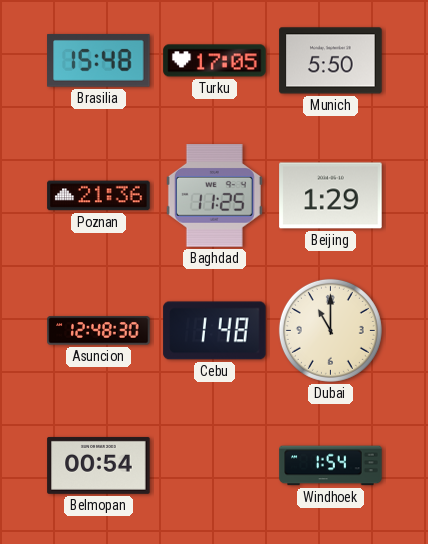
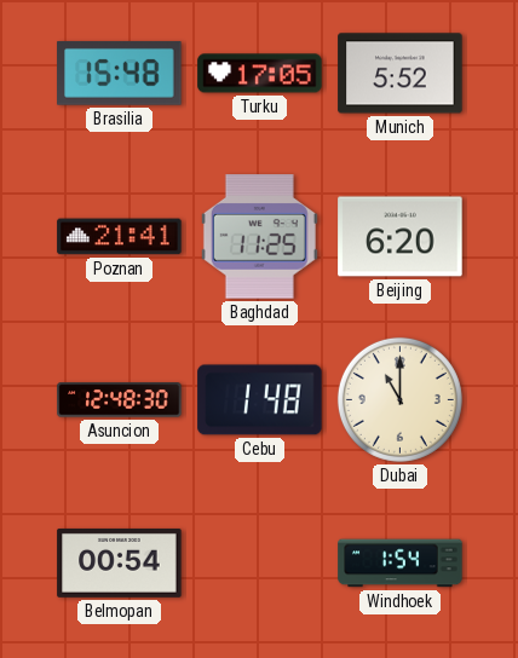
Munich: 5:50 -> 5:52 (401, 74)
Poznan: 21:36 -> 21:41 (120, 237)
Beijing: 1:29 -> 6:20 (401, 237)
